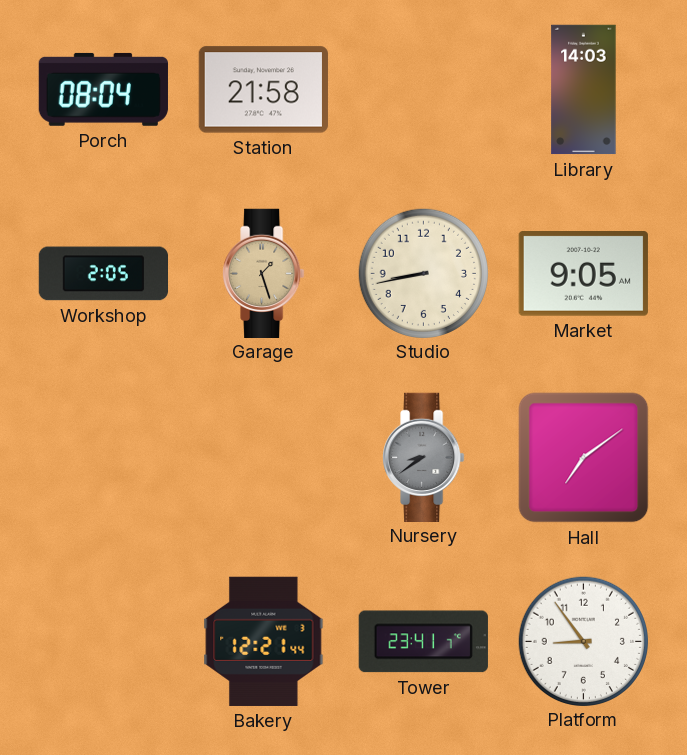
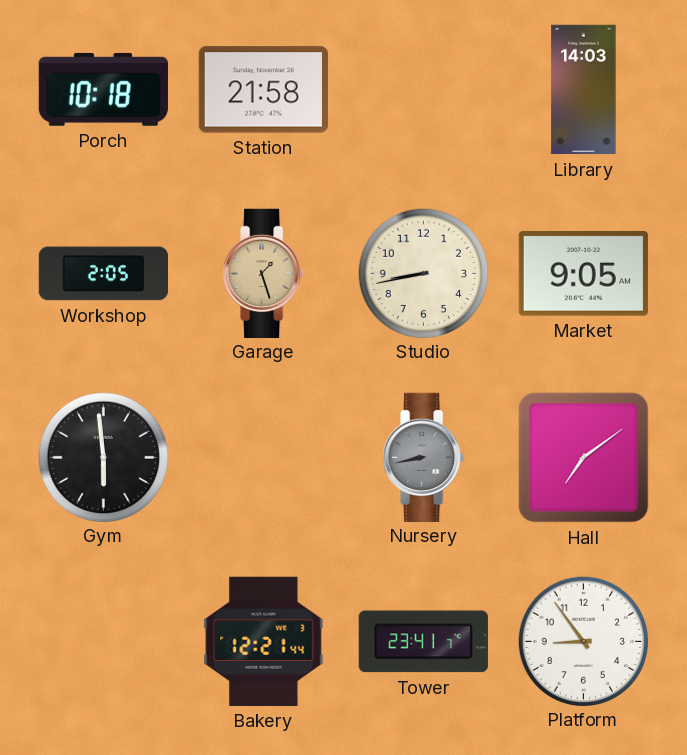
Porch: 08:04 -> 10:18 (103, 89)
Gym: none -> 5:59 (103, 457)
Nursery: 8:39 -> 8:43 (424, 457)
